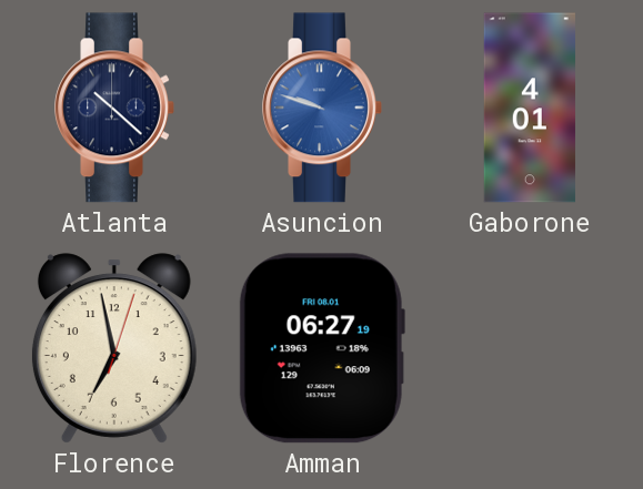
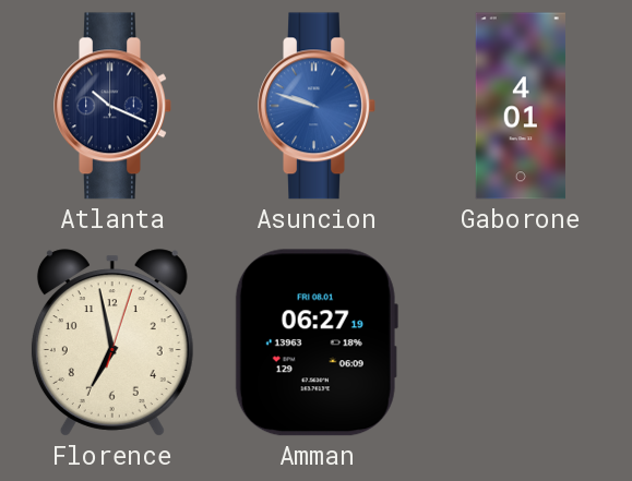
Atlanta: 10:22 -> 10:19 (112, 106)
